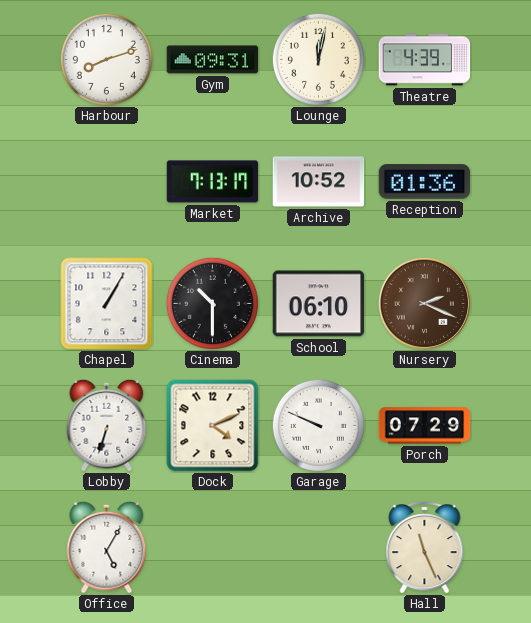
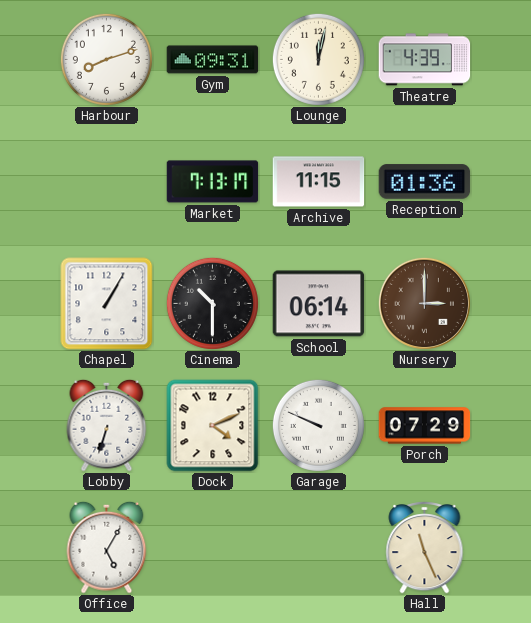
Archive: 10:52 -> 11:15 (319, 182)
School: 06:10 -> 06:14 (319, 304)
Nursery: 2:19 -> 3:00 (424, 303)
